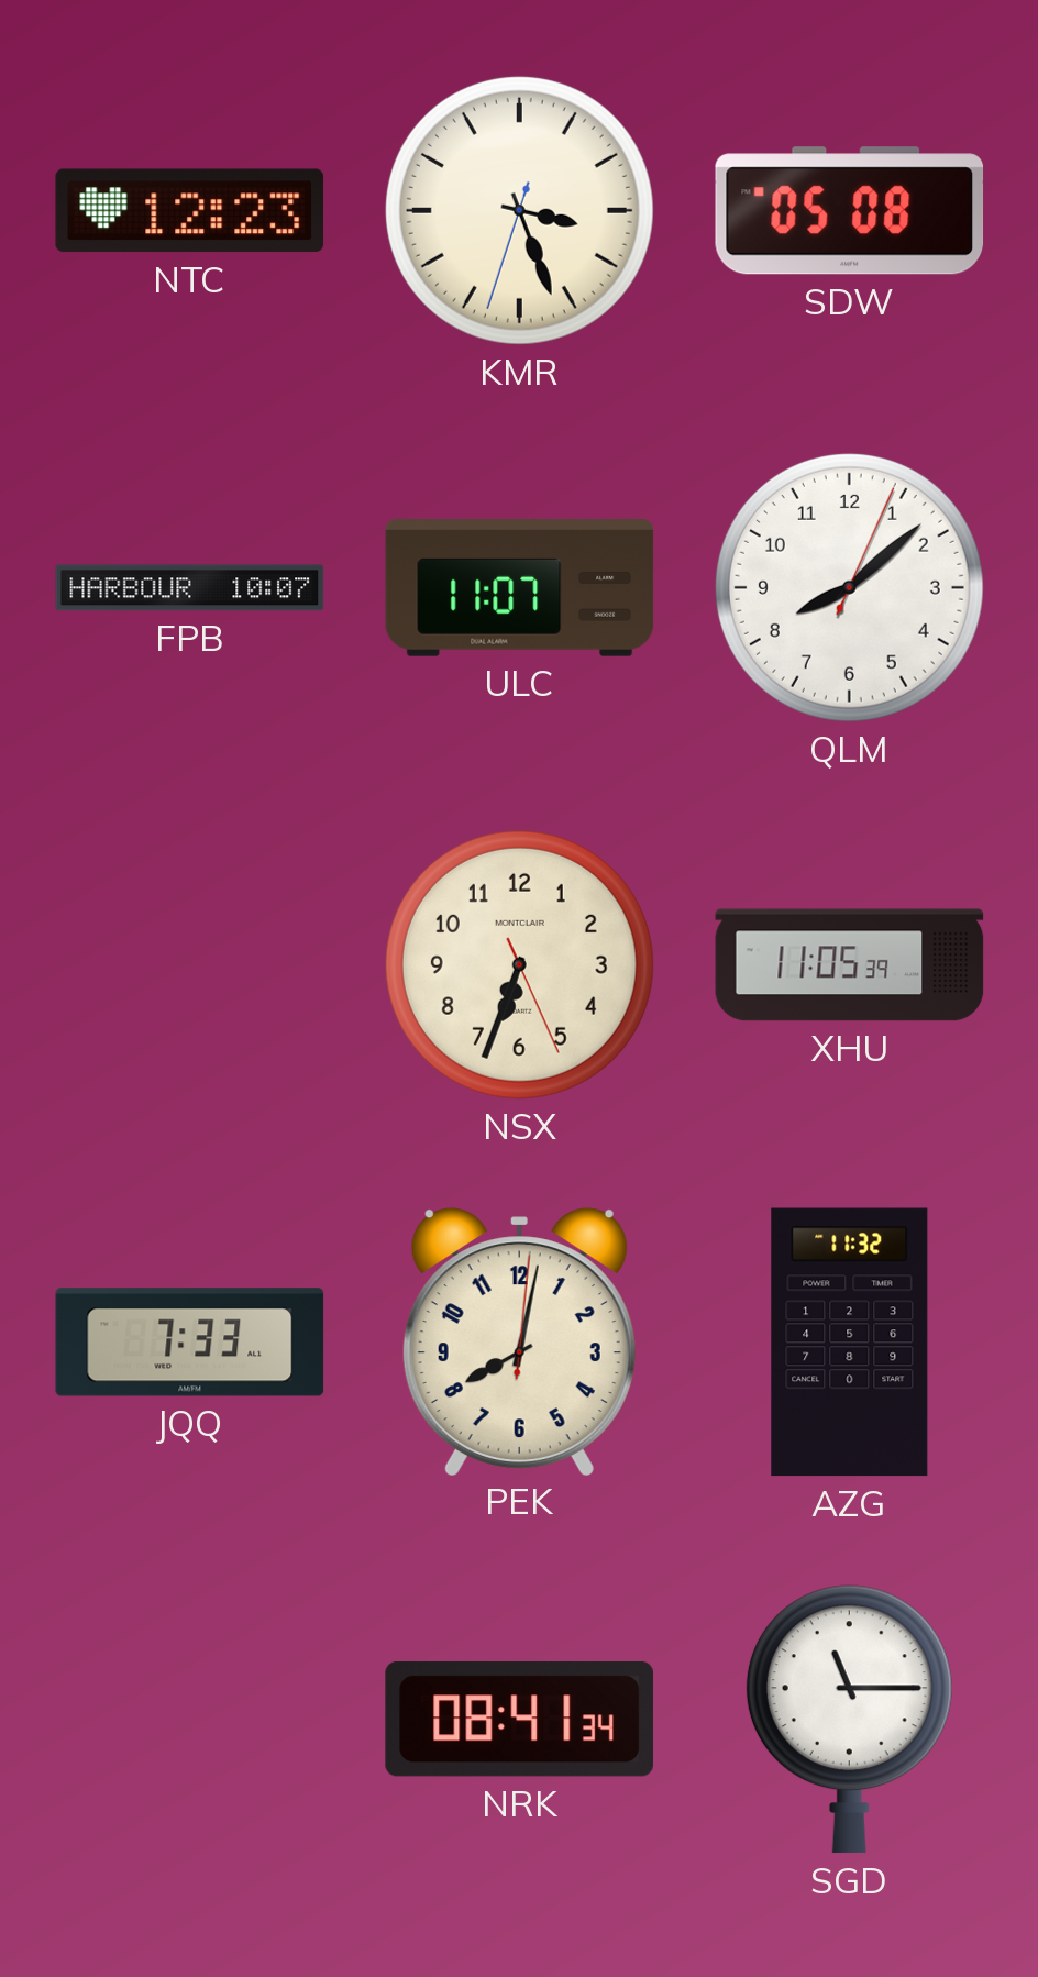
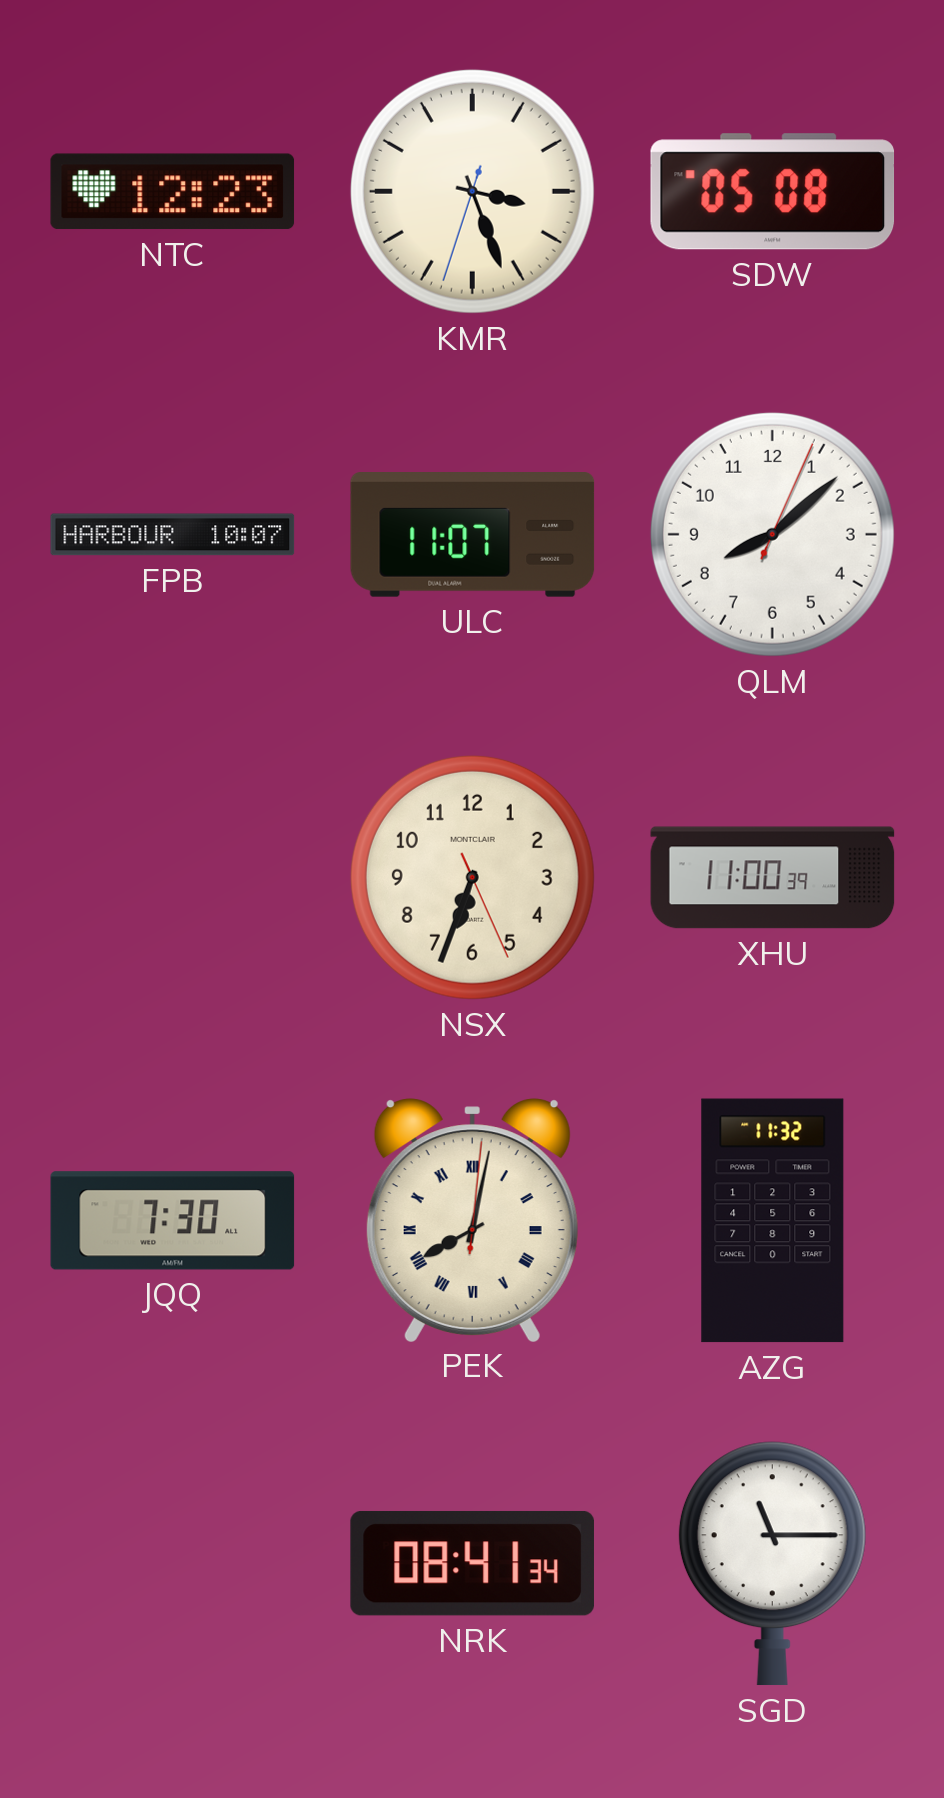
XHU: 11:05 -> 11:00 (773, 878)
JQQ: 7:33 -> 7:30 (173, 1221)
PEK numerals: Arabic -> Roman (472, 1220)
